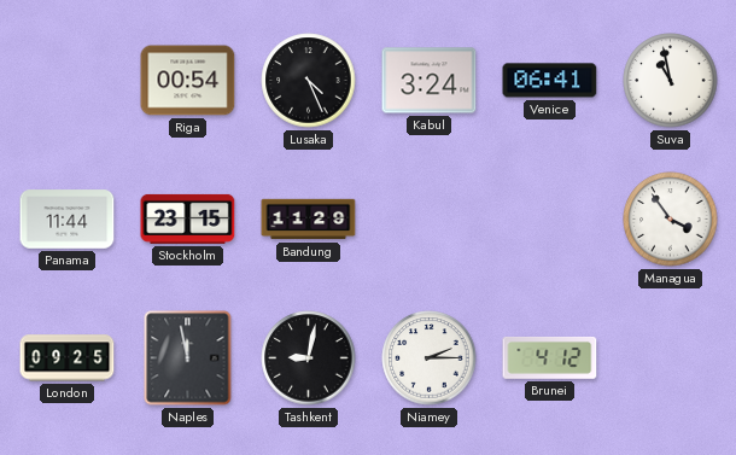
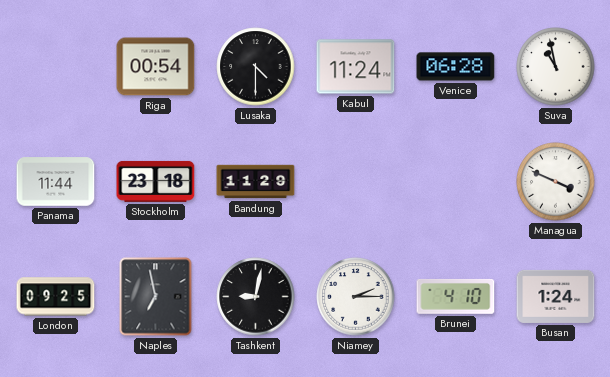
Lusaka: 4:26 -> 4:30 (256, 67)
Kabul: 3:24 -> 11:24 (356, 67)
Venice: 06:41 -> 06:28 (456, 67)
Stockholm: 23:15 -> 23:18 (156, 181)
Managua: 3:54 -> 3:49 (556, 182)
Naples: 11:58 -> 6:58 (156, 297)
Brunei: 4:12 -> 4:10 (456, 296)
Busan: none -> 1:24 (556, 296)
